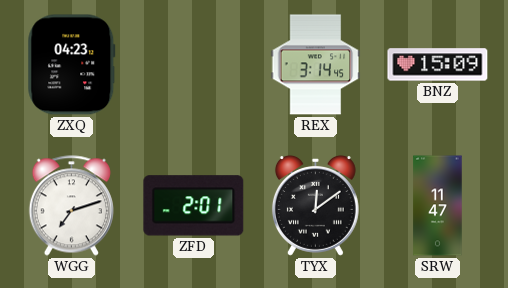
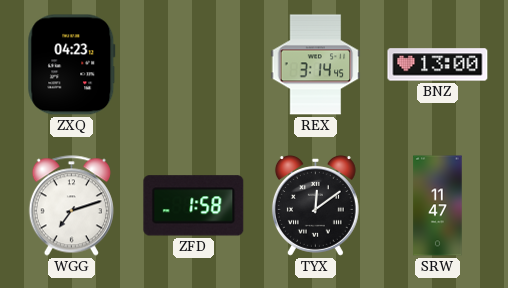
BNZ: 15:09 -> 13:00 (438, 65)
ZFD: 2:01 -> 1:58 (194, 206)
